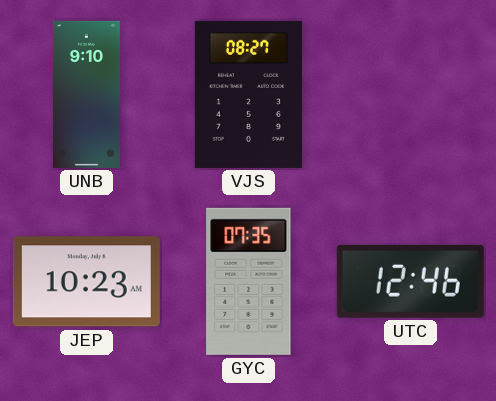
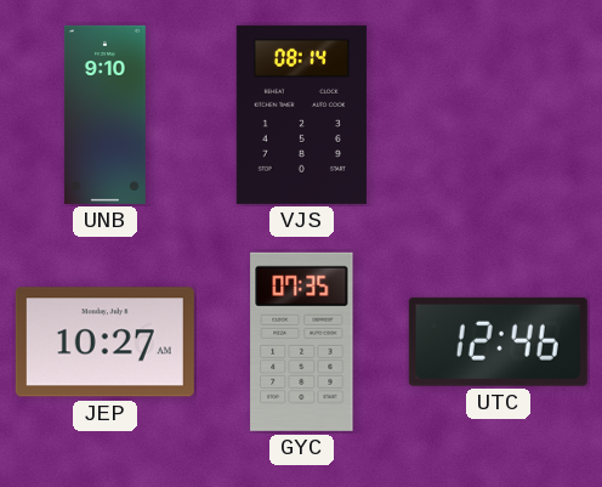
VJS: 08:27 -> 08:14 (301, 114)
JEP: 10:23 -> 10:27 (104, 342)
